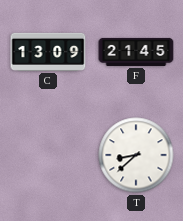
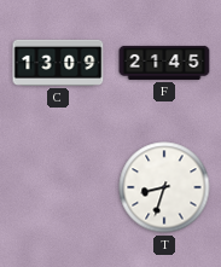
T: 8:38 -> 8:33 (164, 187)
